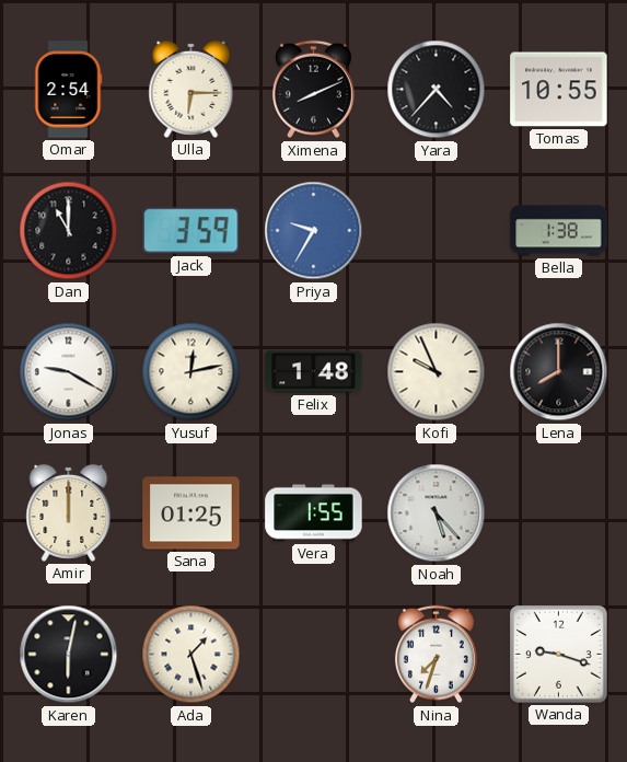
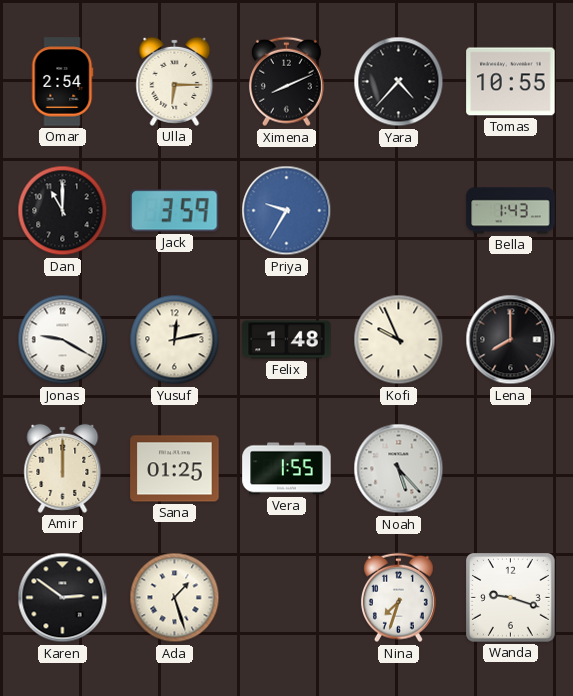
Bella: 1:38 -> 1:43 (511, 211)
Karen: 6:02 -> 2:51 (63, 598)
